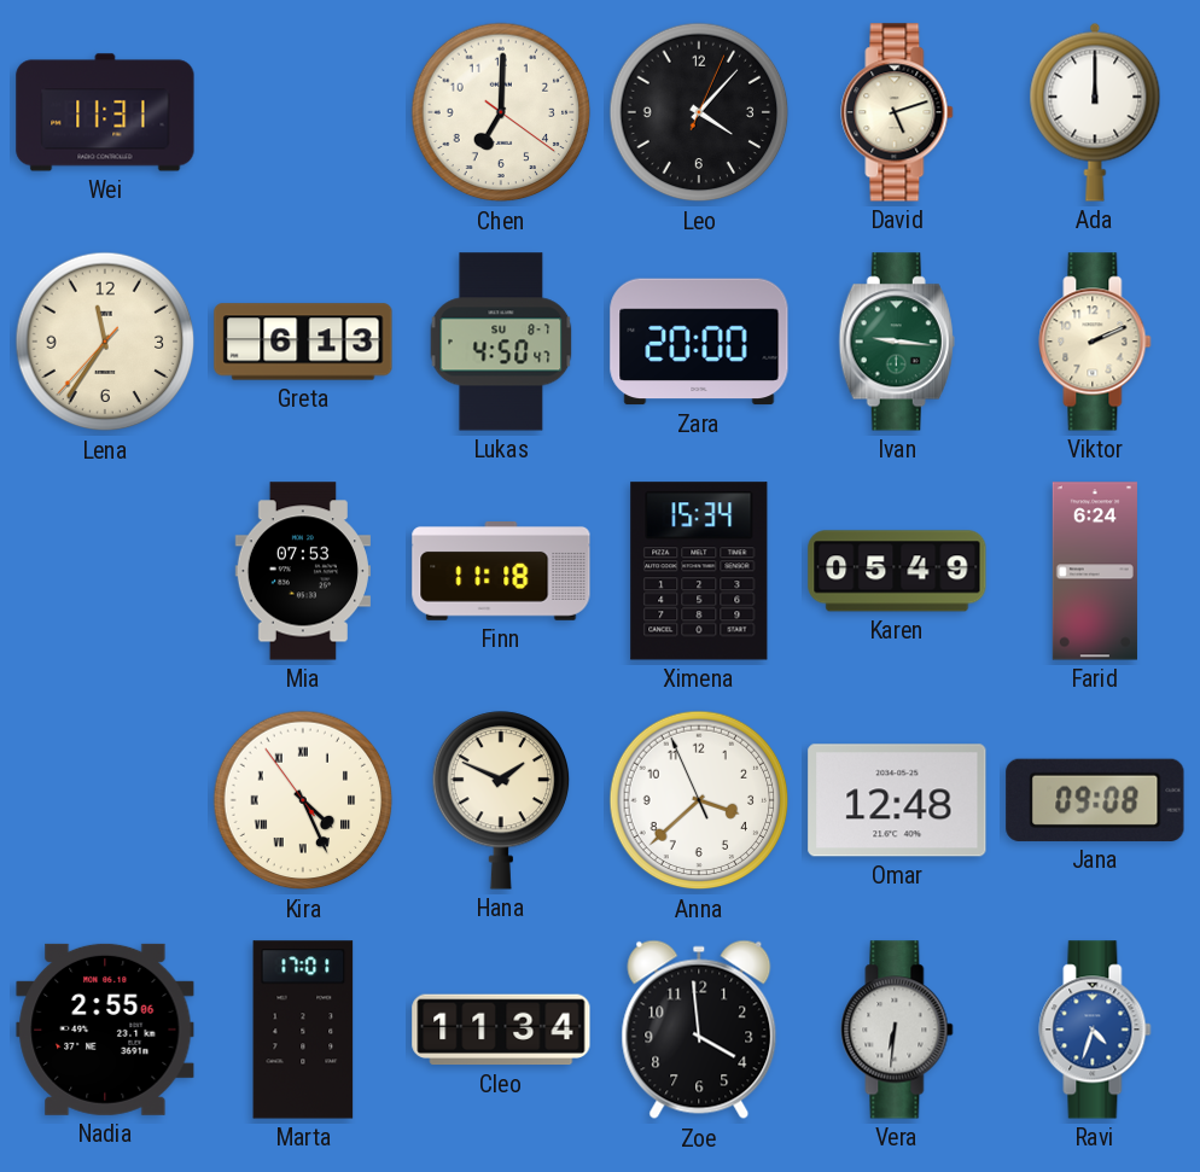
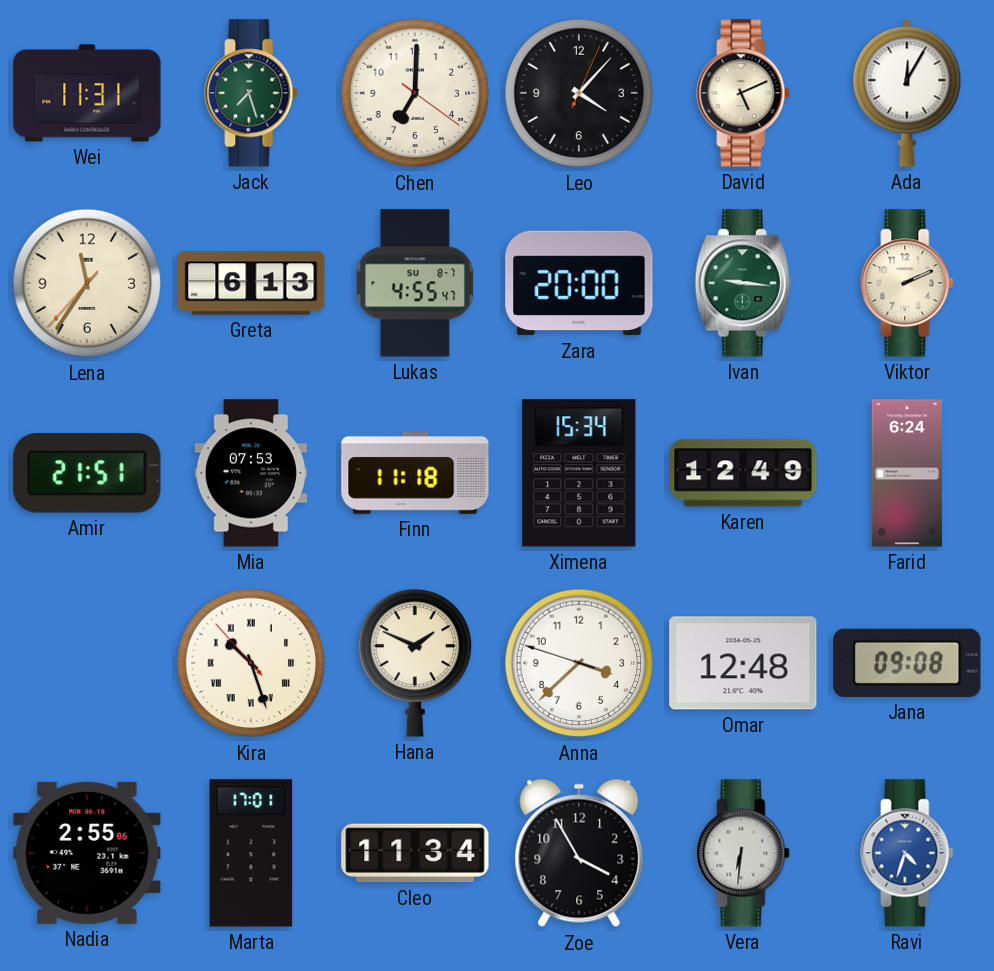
Jack: none -> 7:27 (251, 93)
David: 5:12 -> 5:11 (743, 93)
Ada: 12:00 -> 12:05 (907, 93)
Lukas: 4:50 -> 4:55 (415, 283)
Amir: none -> 21:51 (87, 473)
Karen: 05:49 -> 12:49 (743, 473)
Kira: 4:25 -> 10:26 (251, 663)
Anna: 3:37:56 -> 3:37:48 (579, 663)
Zoe: 3:59 -> 3:55 (579, 853)
